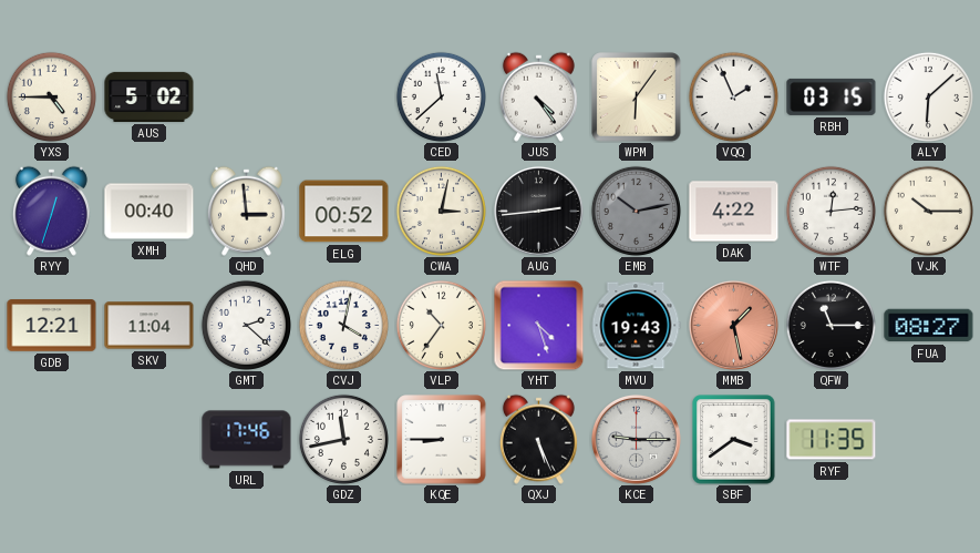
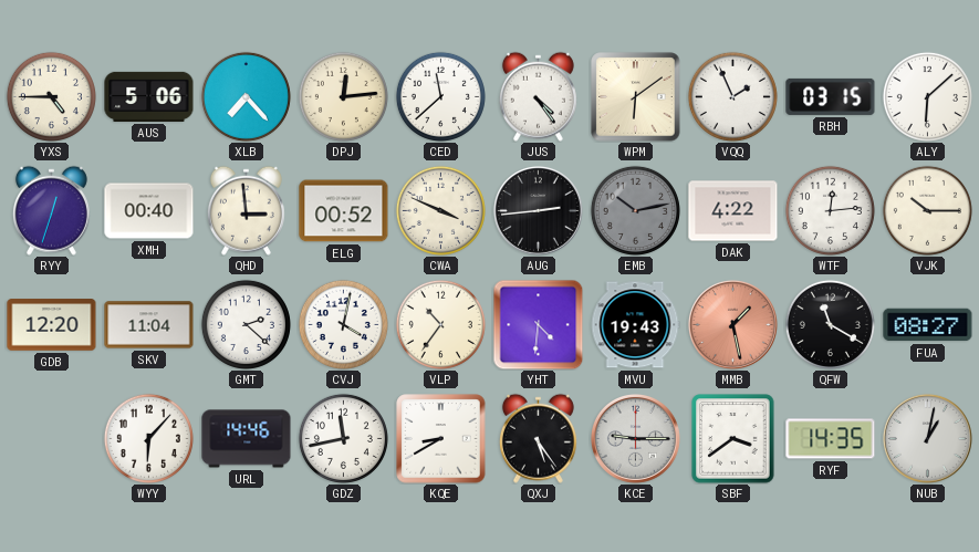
AUS: 5:02 -> 5:06 (149, 96)
XLB: none -> 7:23 (246, 96)
DPJ: none -> 12:14 (343, 96)
WPM: 6:06 -> 6:09 (636, 97)
CWA: 3:02 -> 3:49 (440, 210)
GDB: 12:21 -> 12:20 (52, 325)
YHT: 4:27 -> 4:31 (538, 324)
QFW: 11:15 -> 11:20 (830, 324)
WYY: none -> 6:07 (148, 438)
URL: 17:46 -> 14:46 (247, 439)
KQE: 8:45 -> 8:40 (441, 439)
QXJ: 5:26 -> 5:24 (538, 438)
RYF: 11:35 -> 14:35 (831, 439)
NUB: none -> 1:02 (927, 438)
